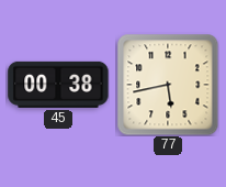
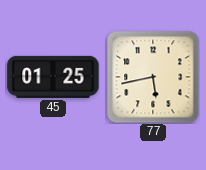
45: 00:38 -> 01:25 (53, 77)
